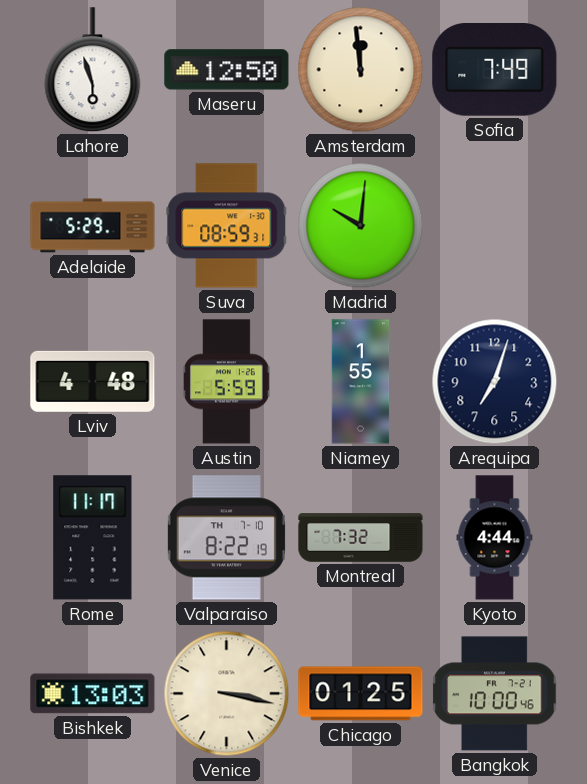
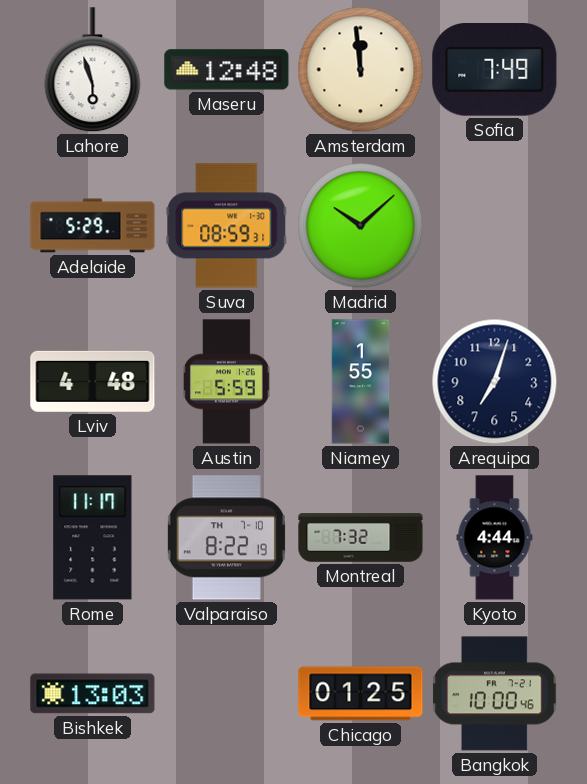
Maseru: 12:50 -> 12:48 (227, 70)
Madrid: 10:01 -> 10:08 (361, 226)
Venice: 3:17 -> none (227, 694)
